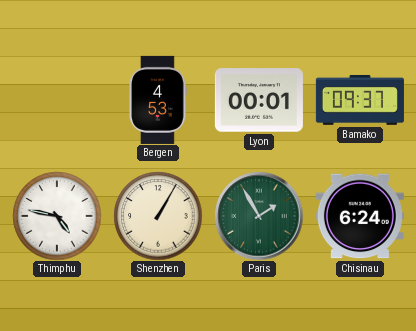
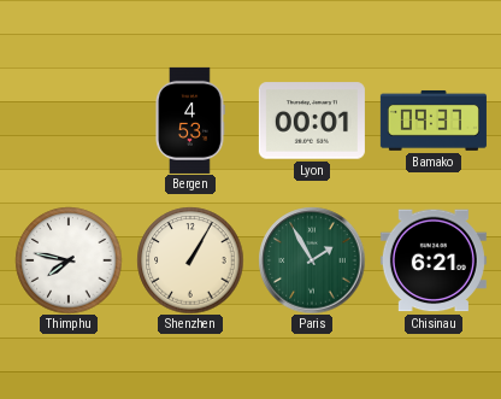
Thimphu: 4:47 -> 7:47 (69, 260)
Chisinau: 6:24 -> 6:21 (434, 260)
